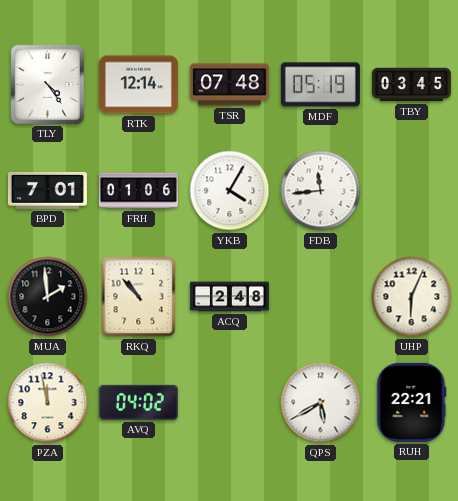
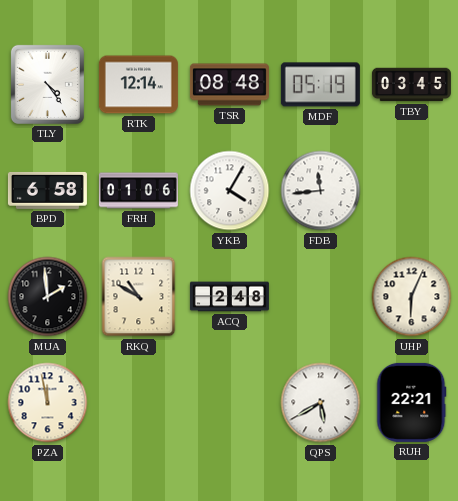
TSR: 07:48 -> 08:48 (229, 85)
BPD: 7:01 -> 6:58 (47, 190)
RKQ: 10:53 -> 10:50 (139, 297)
AVQ: 04:02 -> none (138, 402)
